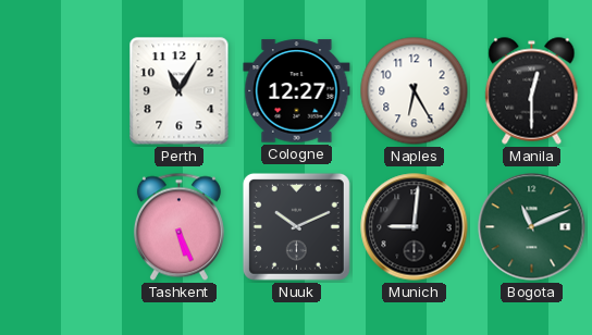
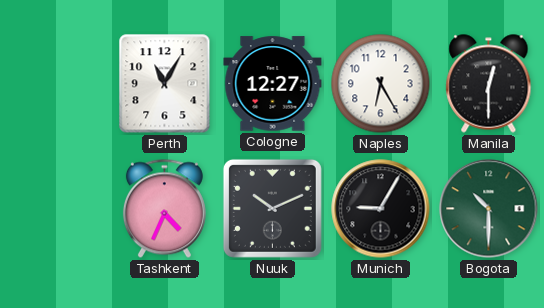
Tashkent: 5:26 -> 4:34 (164, 209)
Munich: 9:01 -> 9:05 (381, 209)
Bogota: 11:11 -> 10:30 (489, 209)
